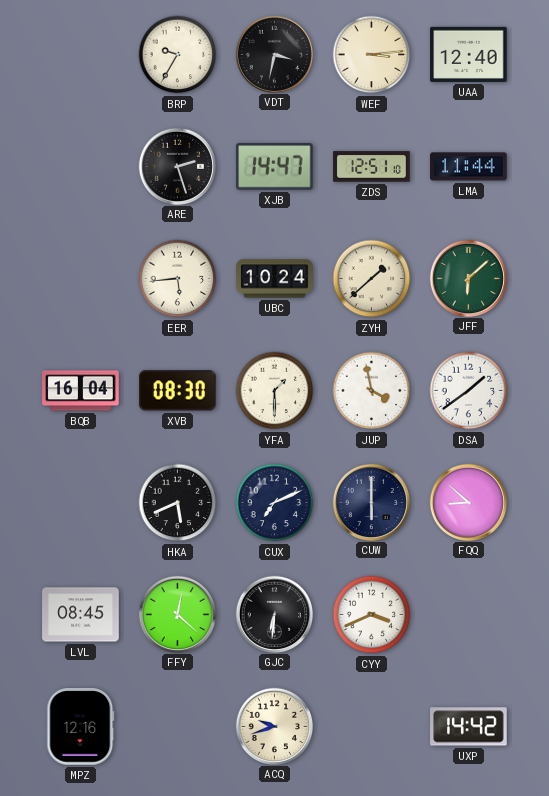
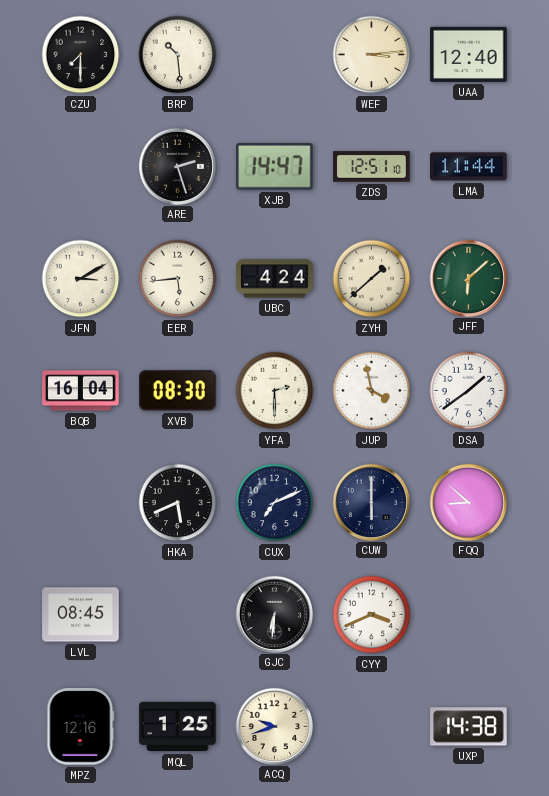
CZU: none -> 7:30 (81, 55)
BRP: 9:35 -> 10:29 (178, 55)
VDT: 3:32 -> none (274, 54)
JFN: none -> 3:10 (81, 279)
UBC: 10:24 -> 4:24 (275, 279)
YFA: 1:30 -> 2:30 (275, 391)
FFY: 12:22 -> none (177, 614)
MQL: none -> 1:25 (178, 727)
UXP: 14:42 -> 14:38 (469, 727)
